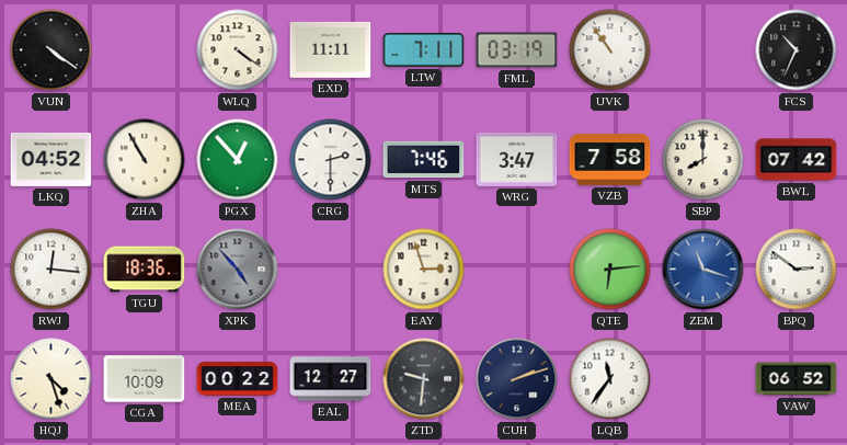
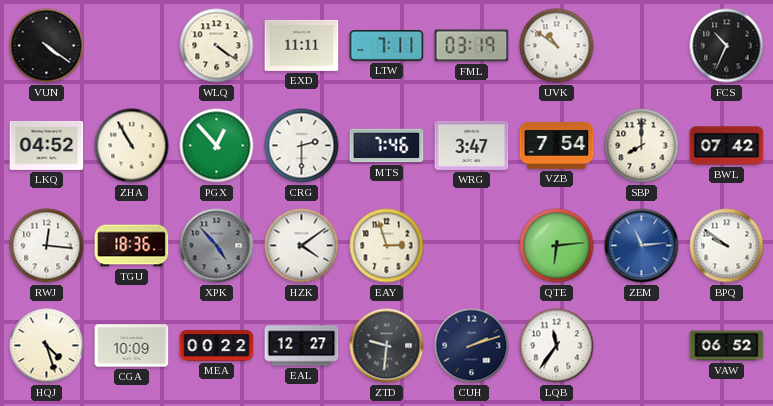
UVK: 10:54 -> 10:51 (557, 46)
VZB: 7:58 -> 7:54 (557, 146)
HZK: none -> 4:09 (302, 246)
ZEM: 11:18 -> 11:14 (642, 246)
BPQ: 2:51 -> 9:51 (727, 246)
